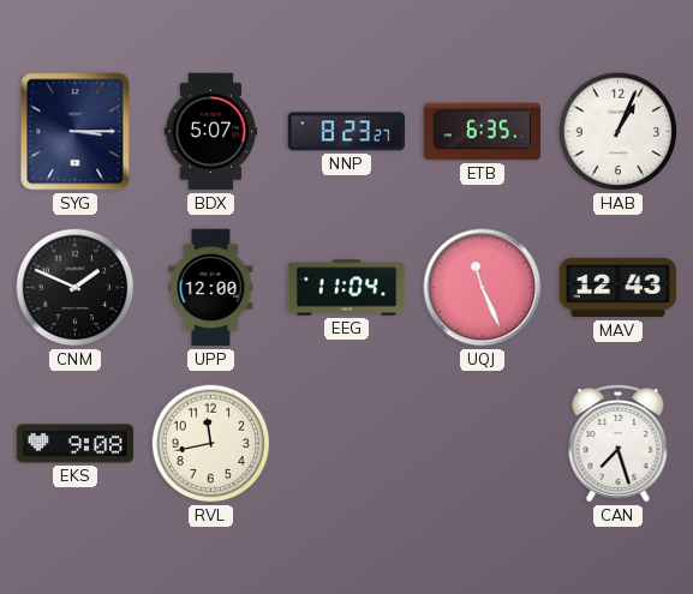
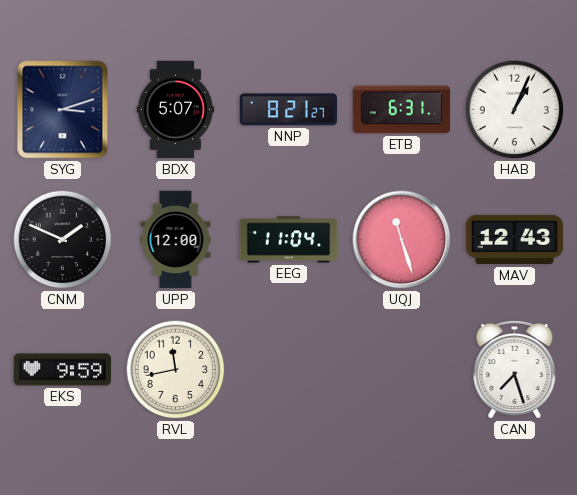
SYG: 3:15 -> 3:12 (63, 110)
NNP: 8:23 -> 8:21 (289, 110)
ETB: 6:35 -> 6:31 (402, 110)
UQJ: 11:26 -> 11:27 (402, 240)
EKS: 9:08 -> 9:59 (63, 370)
